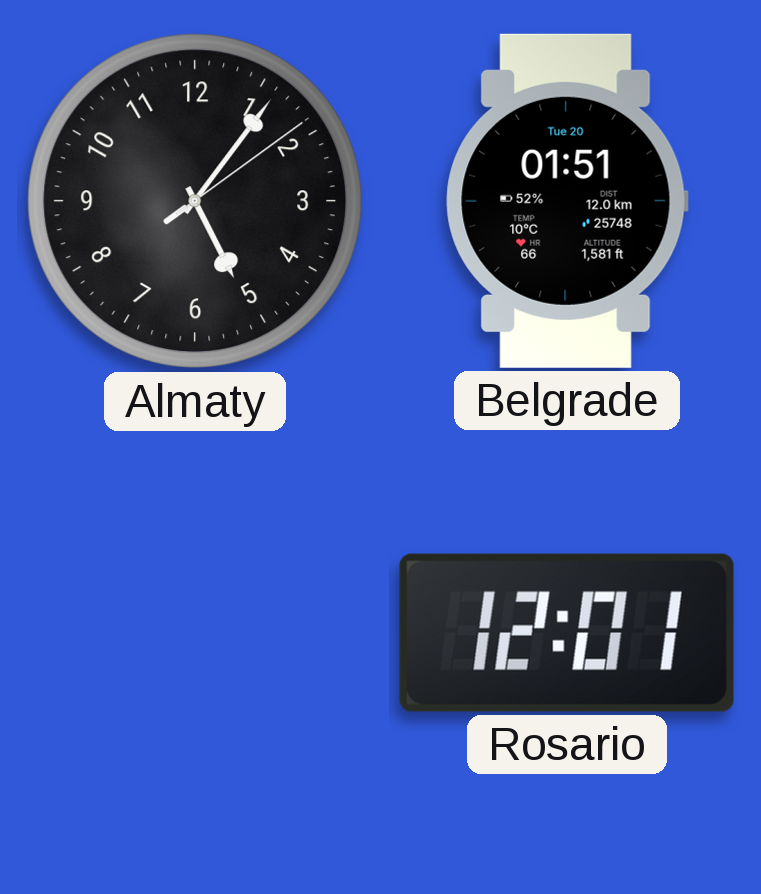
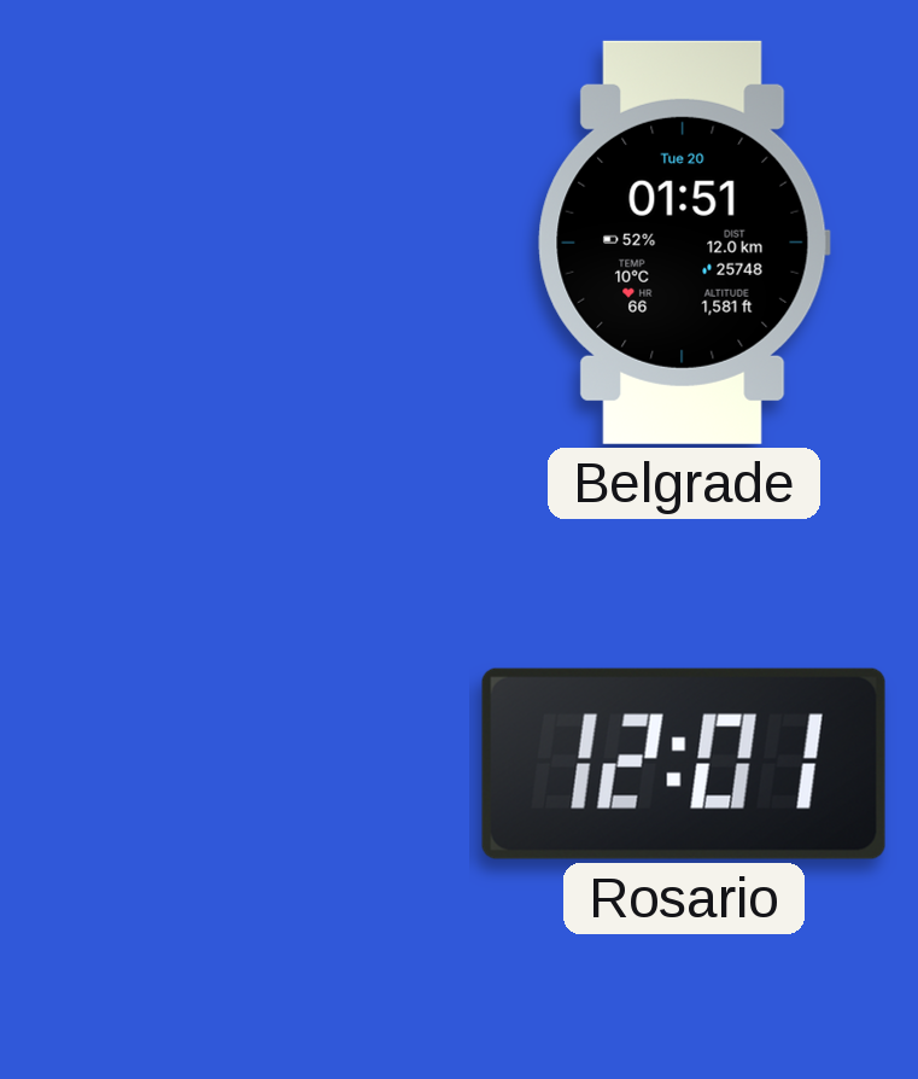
Almaty: 5:06 -> none (195, 201)
